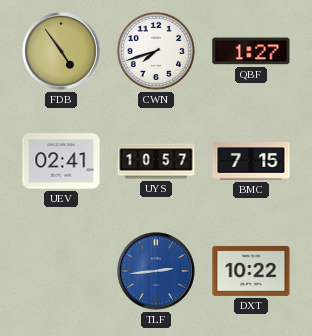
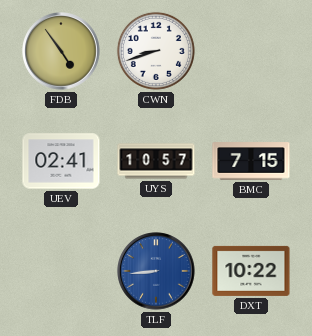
CWN: 7:42 -> 8:42 (156, 51)
QBF: 1:27 -> none (251, 51)
TLF: 2:44 -> 8:44 (156, 271)
